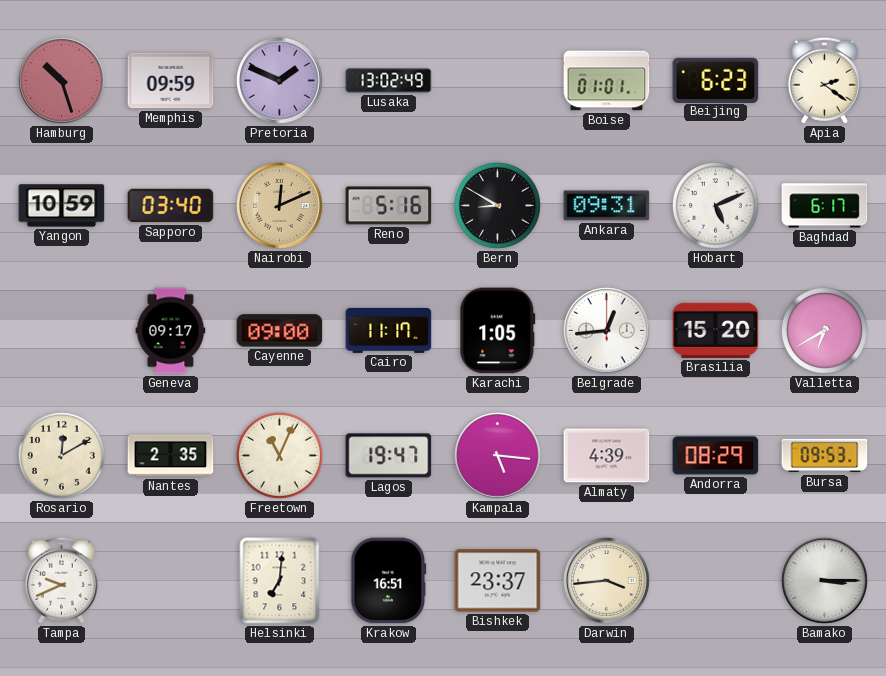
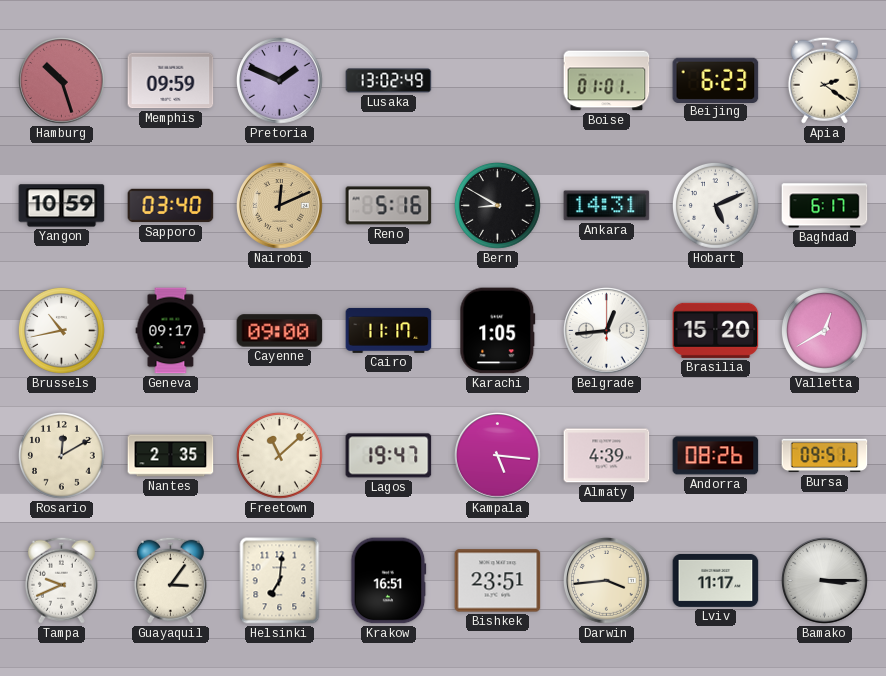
Ankara: 09:31 -> 14:31 (607, 206)
Brussels: none -> 10:43 (61, 330)
Valletta: 6:40 -> 12:40 (824, 330)
Freetown: 11:04 -> 11:08 (279, 455)
Andorra: 08:29 -> 08:26 (716, 456)
Bursa: 09:53 -> 09:51 (825, 456)
Guayaquil: none -> 3:06 (170, 580)
Bishkek: 23:37 -> 23:51 (498, 581)
Lviv: none -> 11:17 (716, 580)
